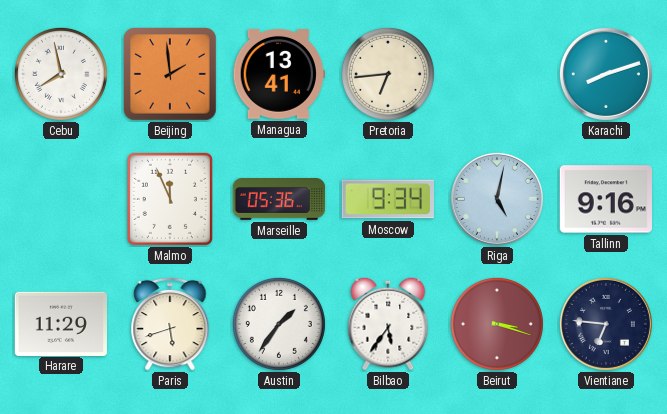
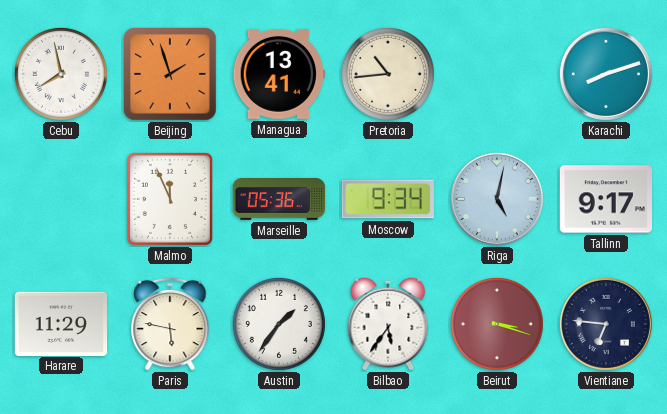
Beijing: 1:59 -> 1:57 (171, 75)
Pretoria: 6:44 -> 10:44 (388, 74)
Tallinn: 9:16 -> 9:17 (605, 199)
Paris: 5:42 -> 5:47 (170, 324)
